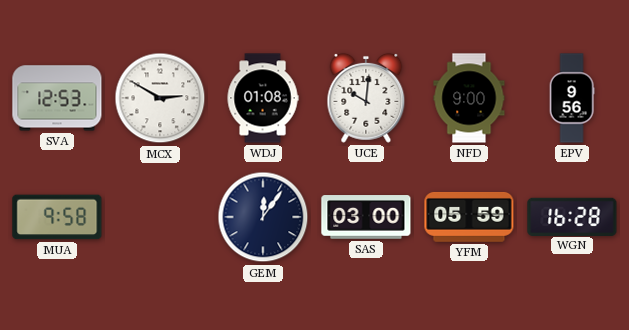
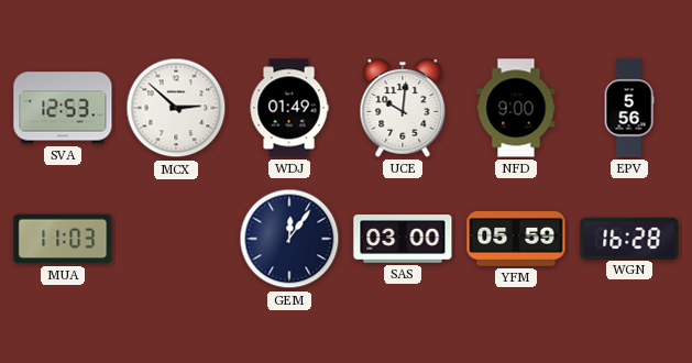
MCX: 2:50 -> 2:52 (176, 108)
WDJ: 01:08 -> 01:49 (289, 108)
EPV: 9:56 -> 5:56 (629, 108)
MUA: 9:58 -> 11:03 (63, 239)
